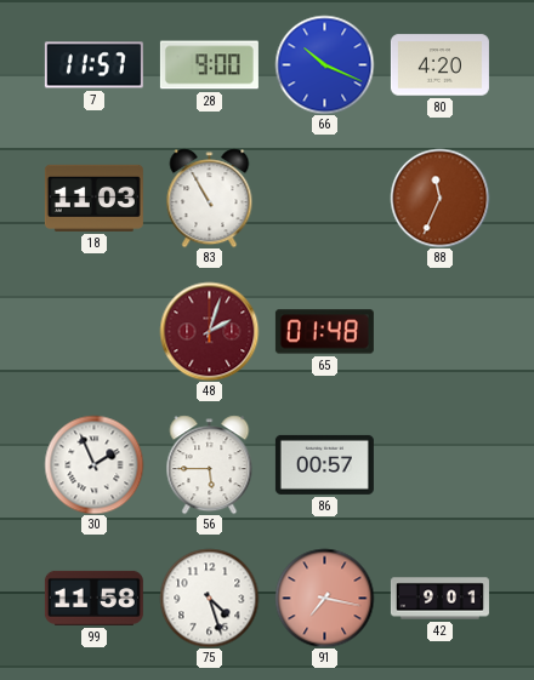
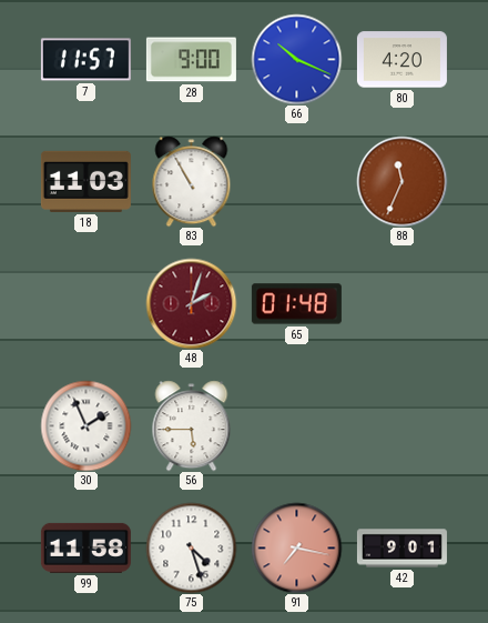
86: 00:57 -> none (324, 464)
